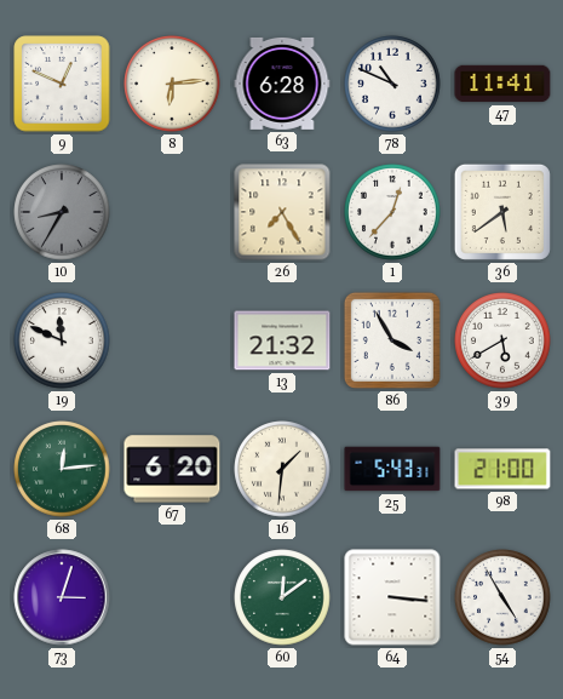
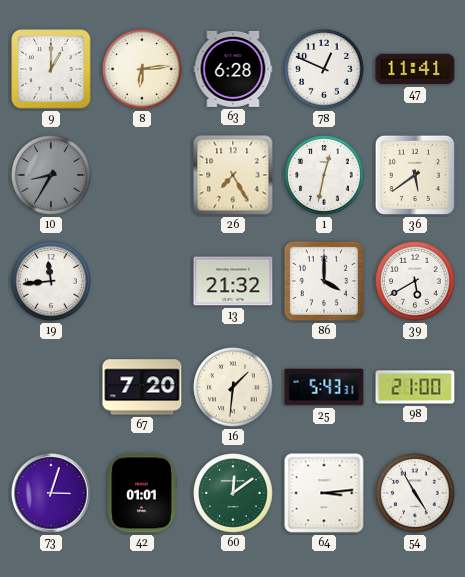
9: 12:49 -> 1:00 (51, 69)
78: 10:49 -> 12:49 (324, 69)
1: 12:37 -> 12:32 (324, 175)
19: 11:49 -> 11:44 (51, 281)
86: 3:55 -> 4:00 (324, 281)
68: 12:14 -> none (62, 469)
67: 6:20 -> 7:20 (142, 387)
42: none -> 01:01 (142, 493)
64: 3:16 -> 3:14 (324, 493)
